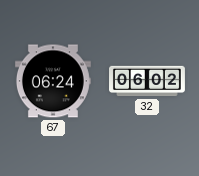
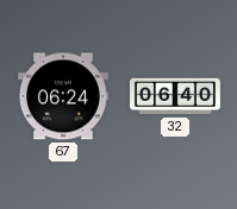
32: 06:02 -> 06:40 (176, 96)
